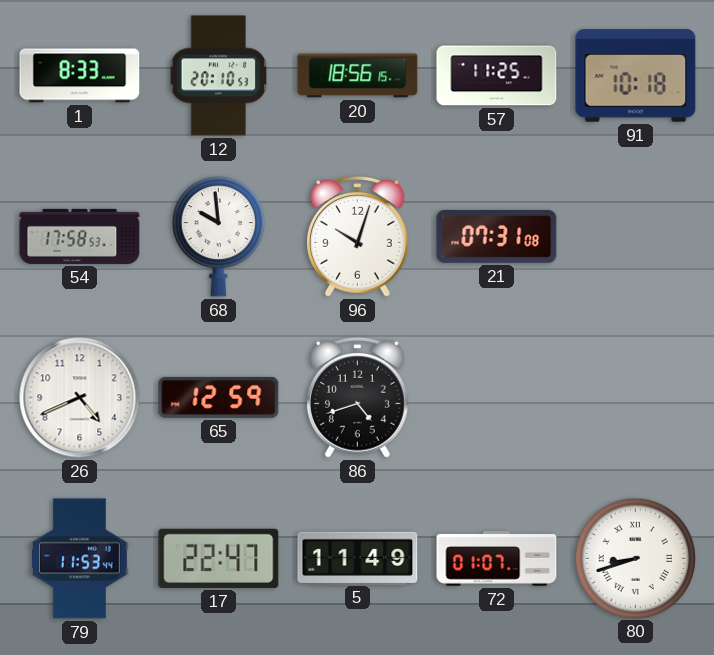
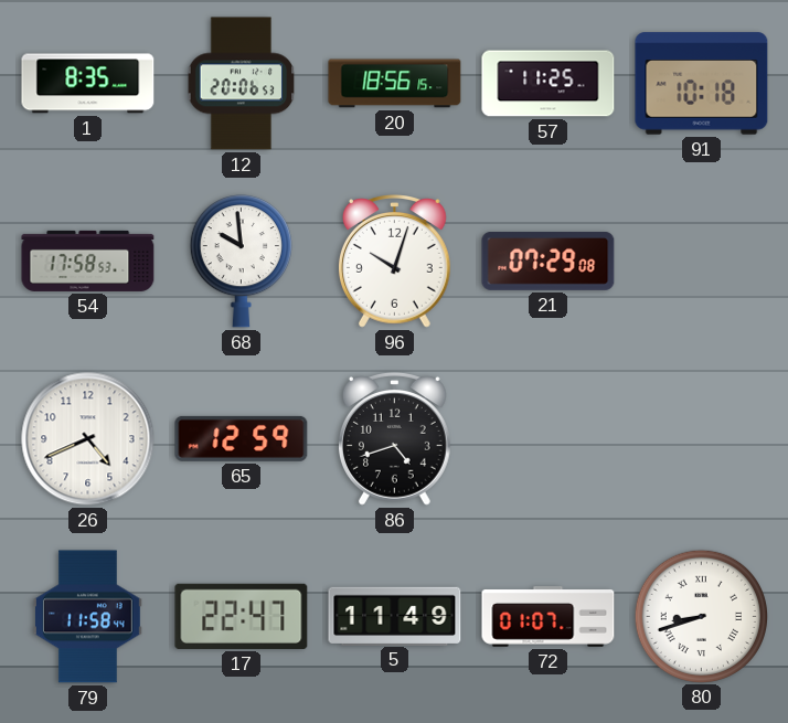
1: 8:33 -> 8:35 (88, 84)
12: 20:10 -> 20:06 (242, 84)
21: 07:31 -> 07:29 (549, 262)
79: 11:53 -> 11:58 (87, 617)
